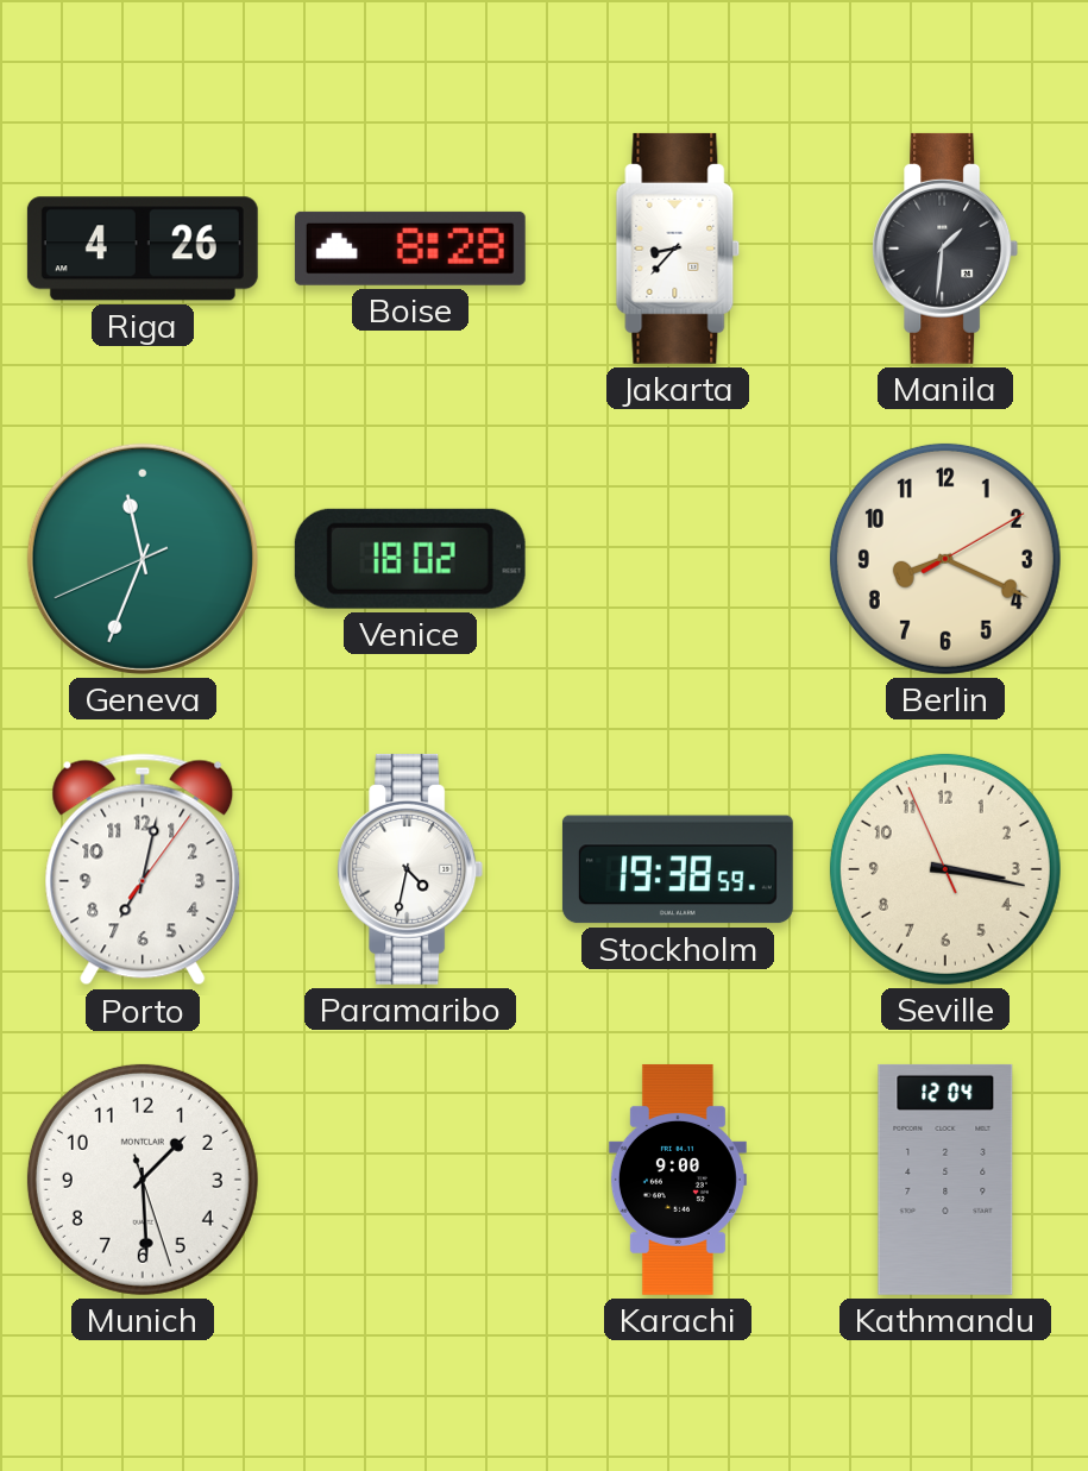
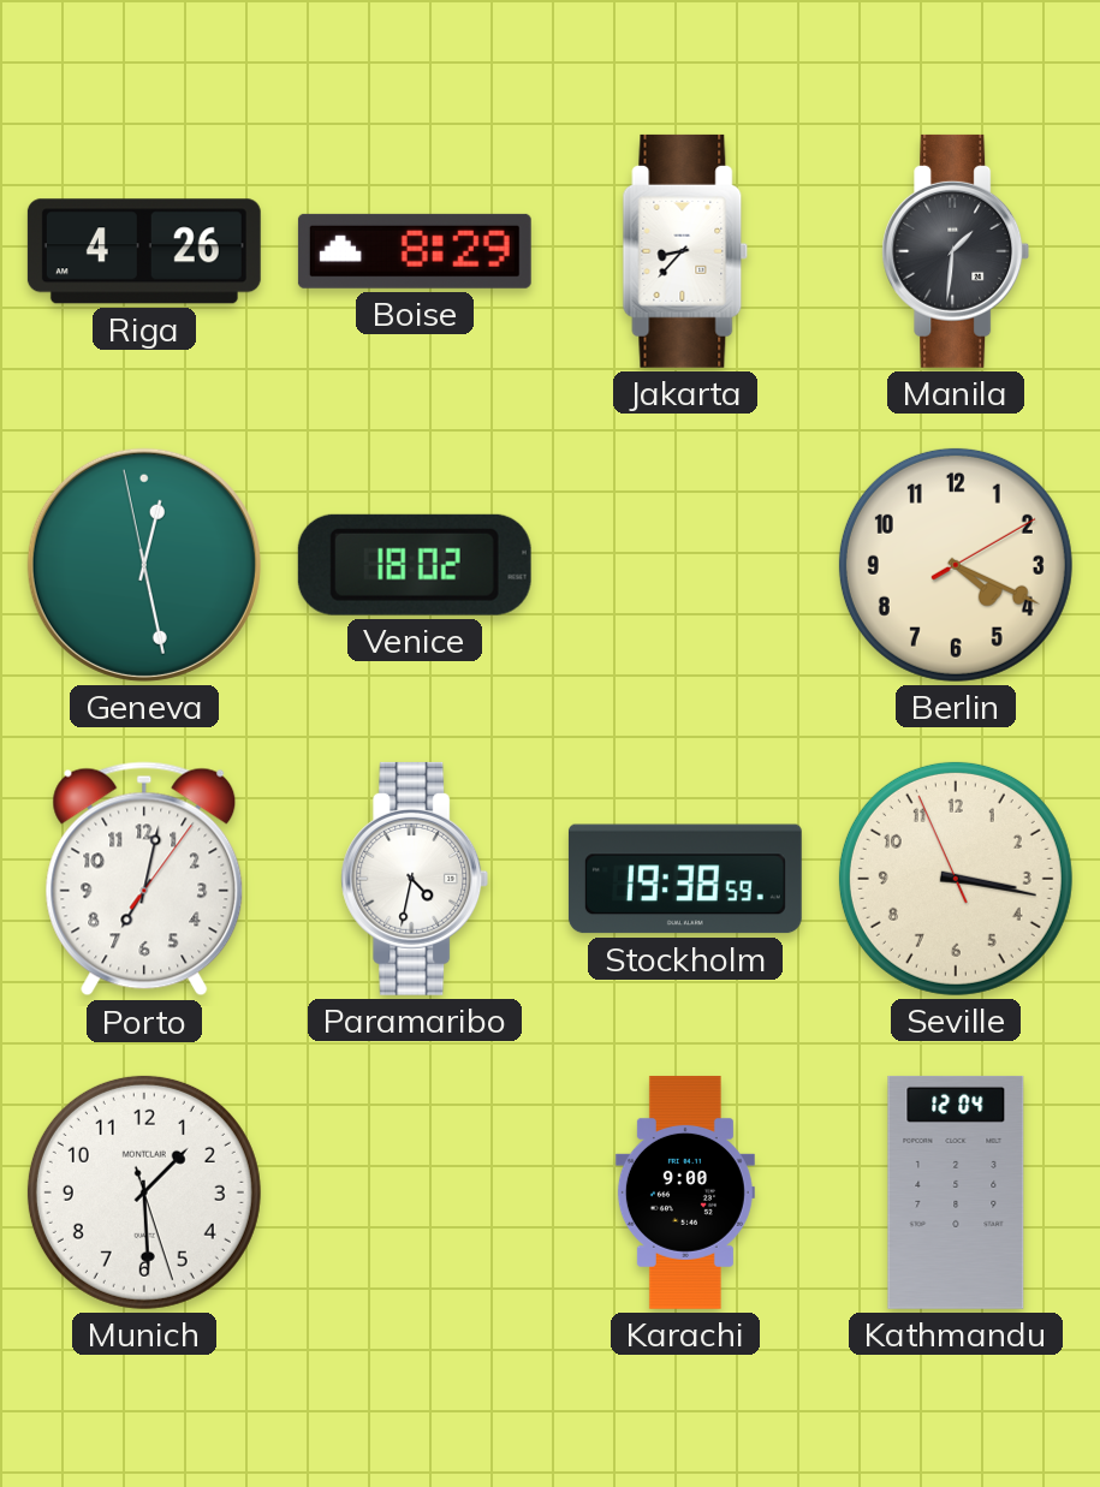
Boise: 8:28 -> 8:29 (415, 251)
Geneva: 11:33 -> 12:27 (144, 565)
Berlin: 8:19 -> 4:19 (956, 565)
